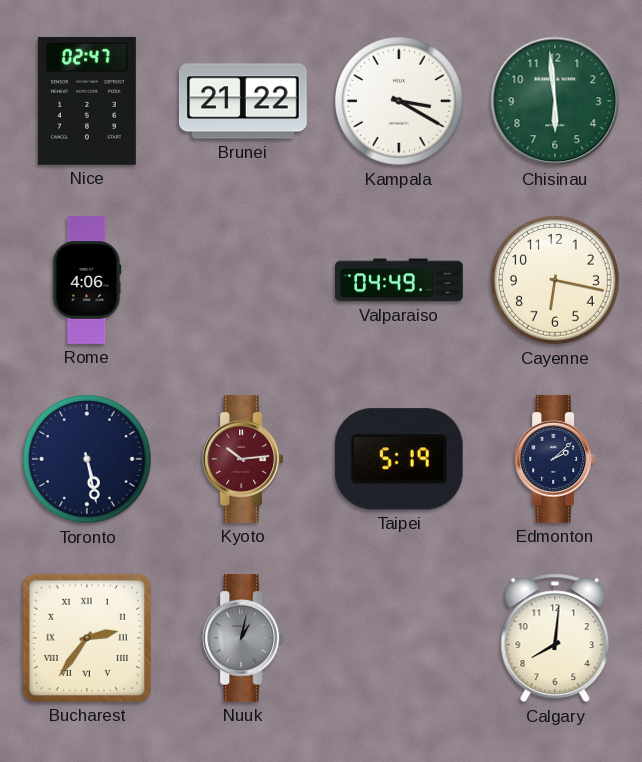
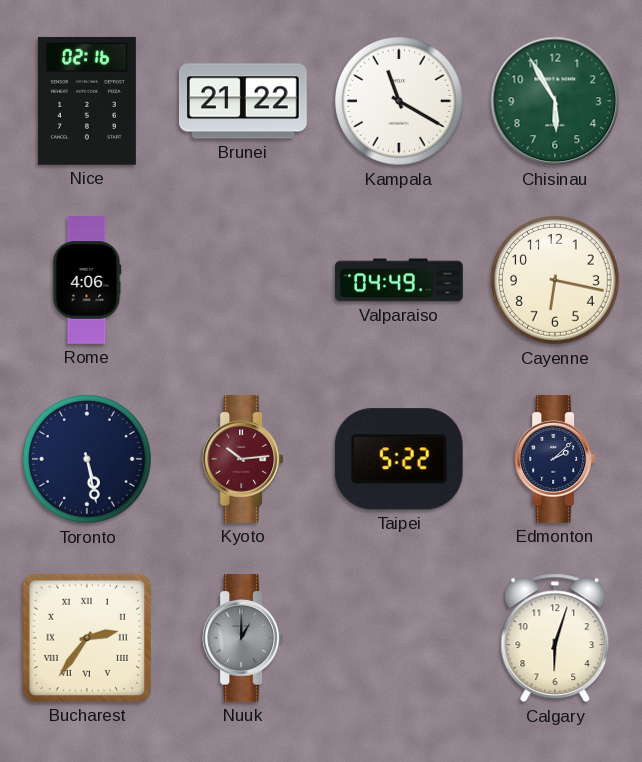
Nice: 02:47 -> 02:16 (87, 101)
Kampala: 3:20 -> 11:20 (400, 102)
Chisinau: 5:59 -> 5:55 (555, 101)
Taipei: 5:19 -> 5:22 (399, 459)
Nuuk: 1:02 -> 1:00 (243, 638)
Calgary: 8:01 -> 6:03 (555, 638)
